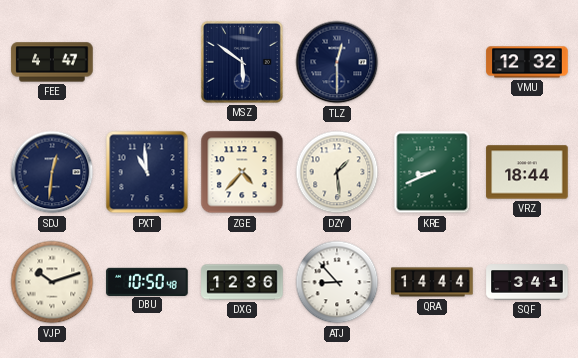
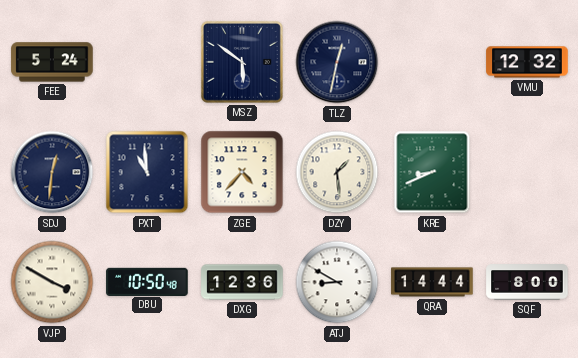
FEE: 4:47 -> 5:24 (52, 62)
TLZ: 12:30 -> 12:32 (337, 62)
VRZ: 18:44 -> none (527, 172)
VJP: 10:12 -> 3:50 (52, 282)
ATJ: 8:53 -> 8:50 (337, 282)
SQF: 3:41 -> 8:00 (527, 282)
